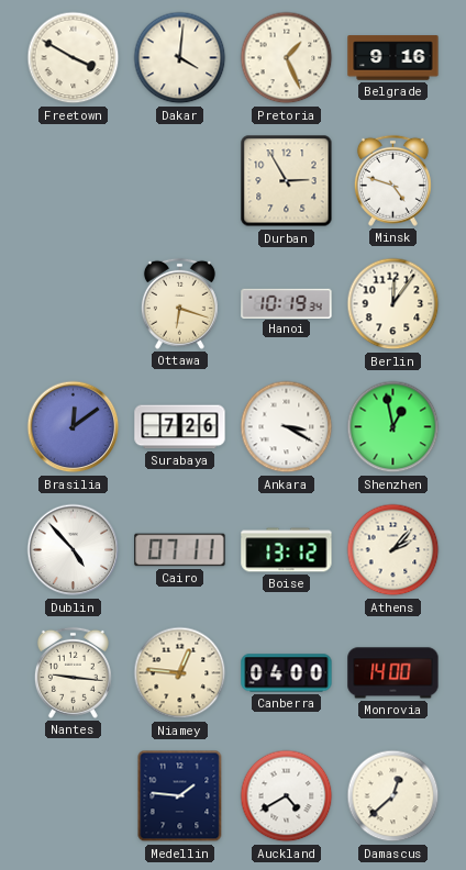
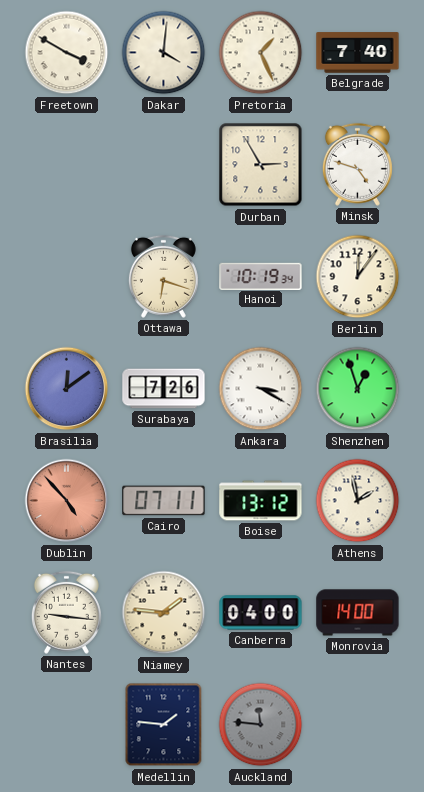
Belgrade: 9:16 -> 7:40 (358, 53)
Shenzhen: 12:58 -> 12:57 (358, 389)
Dublin dial: white -> salmon (67, 501)
Athens: 2:07 -> 1:58 (358, 501)
Niamey: 12:46 -> 1:46 (164, 613)
Auckland: 4:40 -> 11:46 (261, 725)
Auckland dial: white -> grey (261, 725)
Damascus: 12:38 -> none (393, 796)
